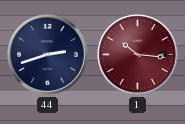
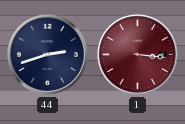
1: 10:16 -> 3:16 (137, 54)
